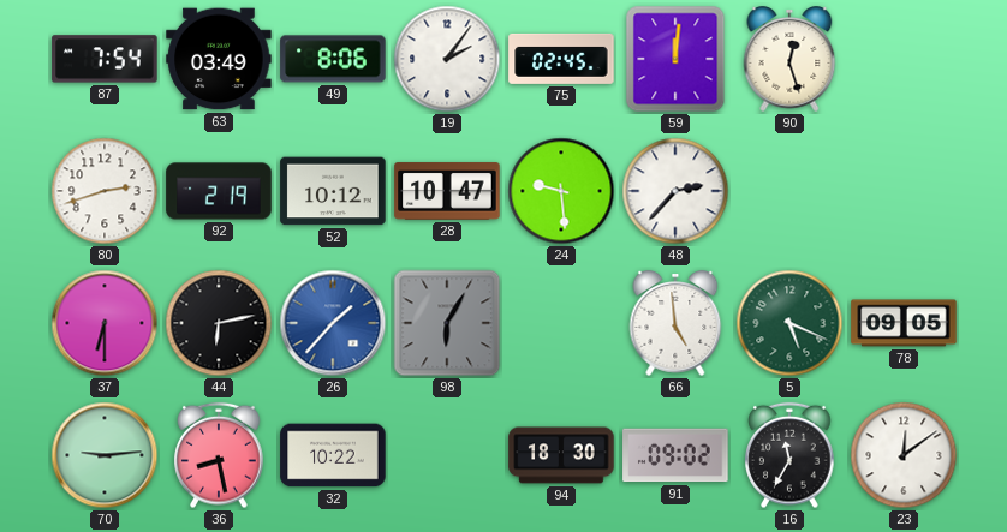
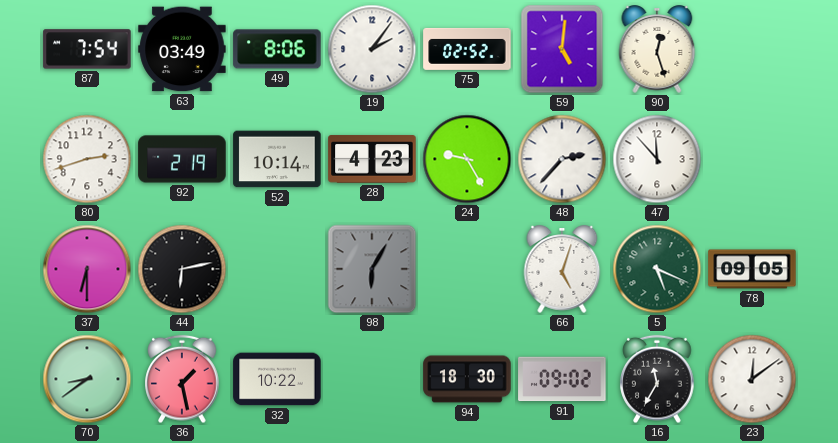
75: 02:45 -> 02:52 (467, 49)
59: 12:01 -> 5:01 (562, 49)
52: 10:12 -> 10:14 (277, 159)
28: 10:47 -> 4:23 (372, 159)
24: 9:29 -> 9:25 (467, 159)
47: none -> 11:53 (657, 159)
26: 1:37 -> none (333, 323)
66: 4:59 -> 5:03 (562, 269)
70: 9:14 -> 8:39 (87, 379)
36: 8:28 -> 1:28 (182, 379)
